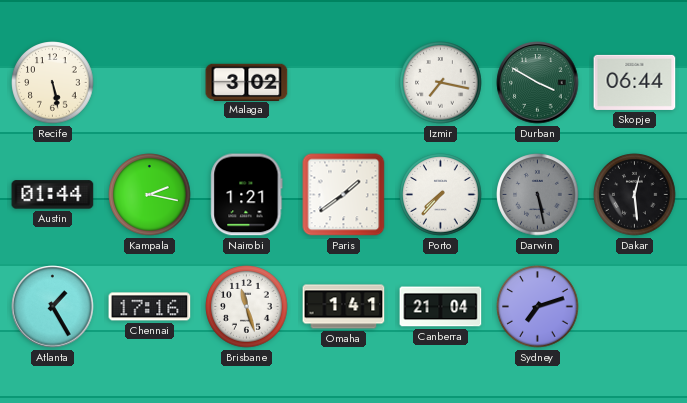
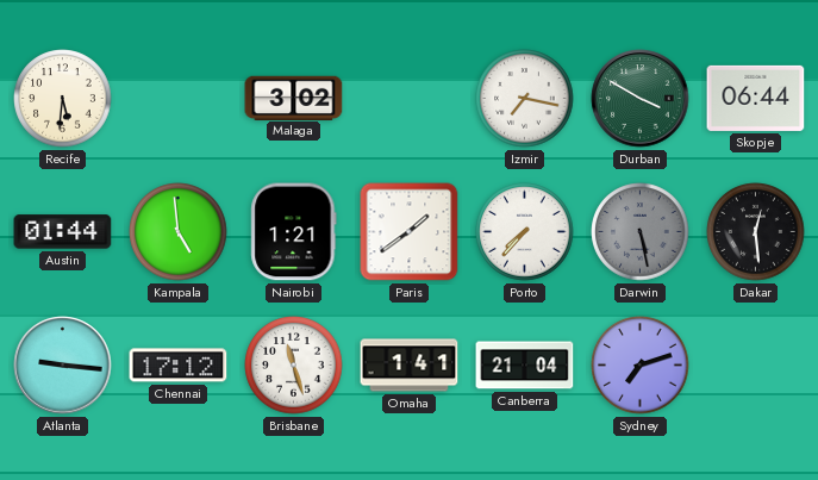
Recife: 5:28 -> 5:31 (63, 99)
Kampala: 2:17 -> 4:59 (179, 232)
Atlanta: 1:25 -> 9:16 (63, 366)
Chennai: 17:16 -> 17:12 (179, 366)
